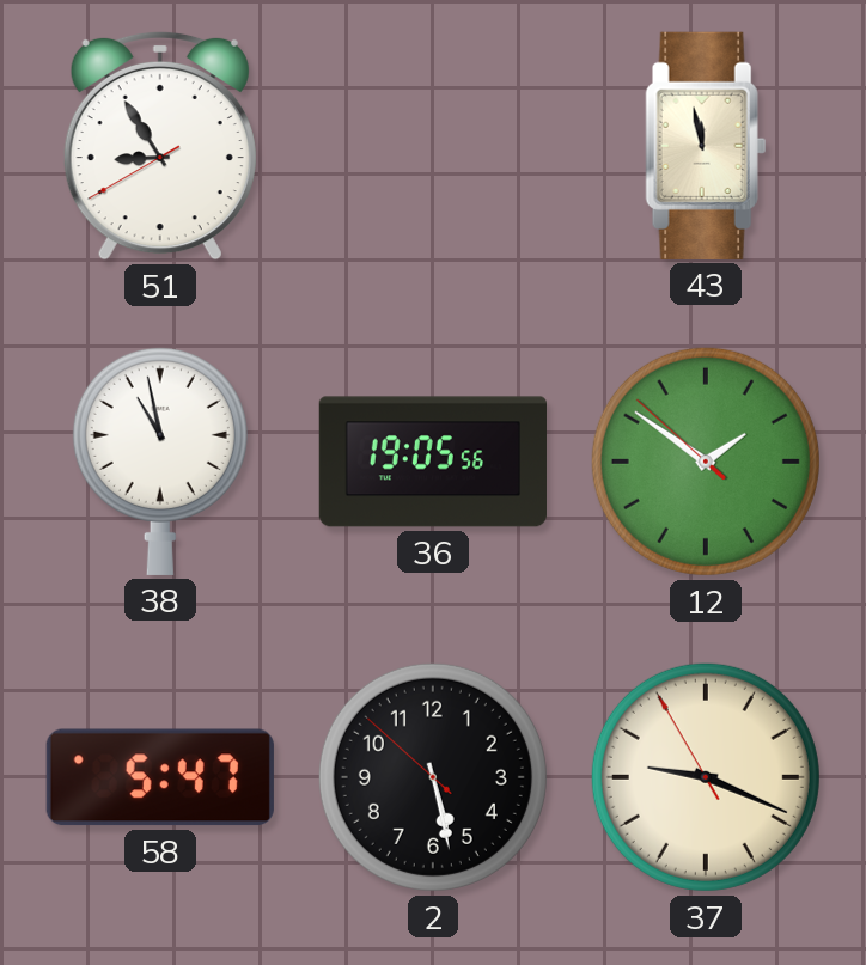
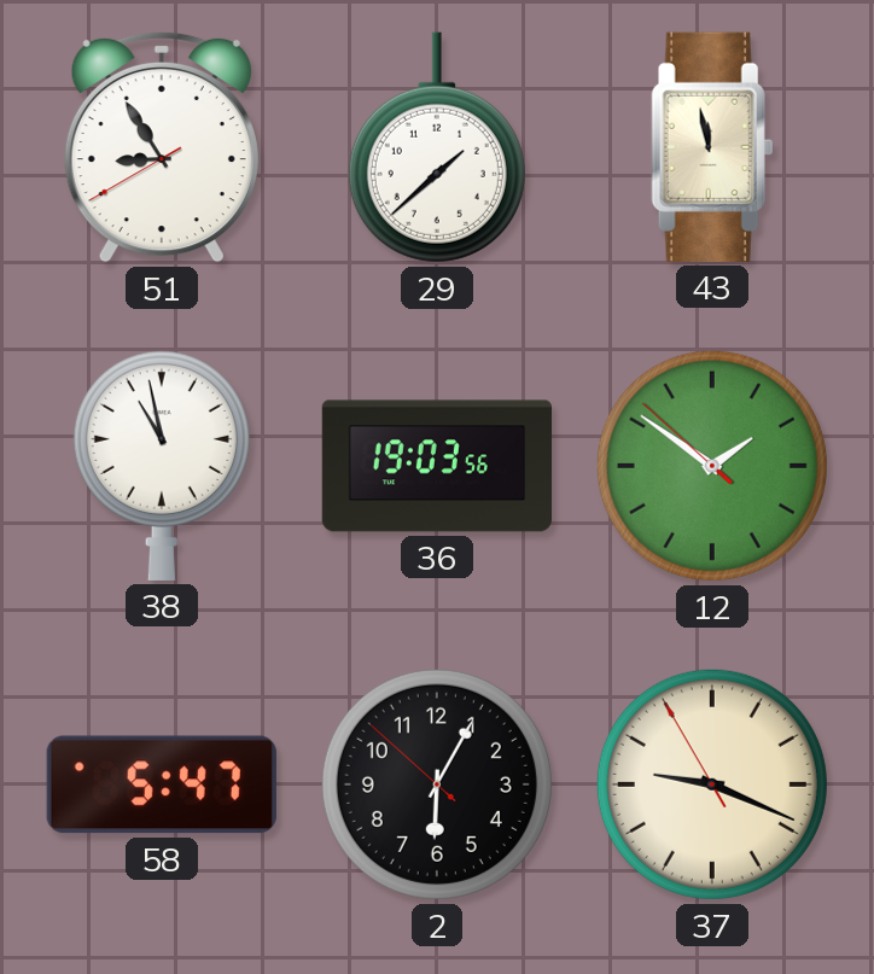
29: none -> 1:38 (437, 147)
36: 19:05 -> 19:03 (436, 466)
2: 5:27 -> 6:04 (437, 785)
